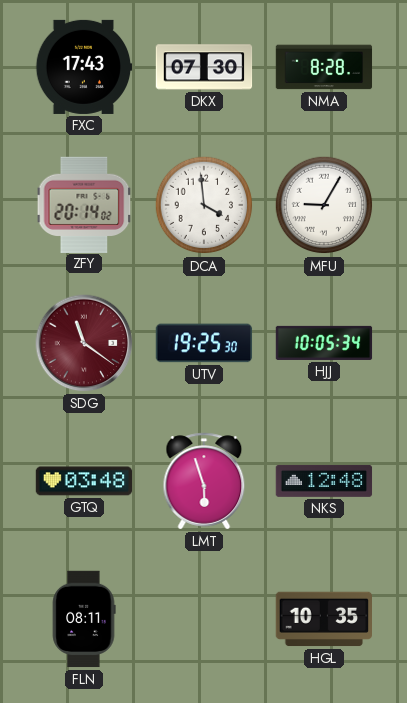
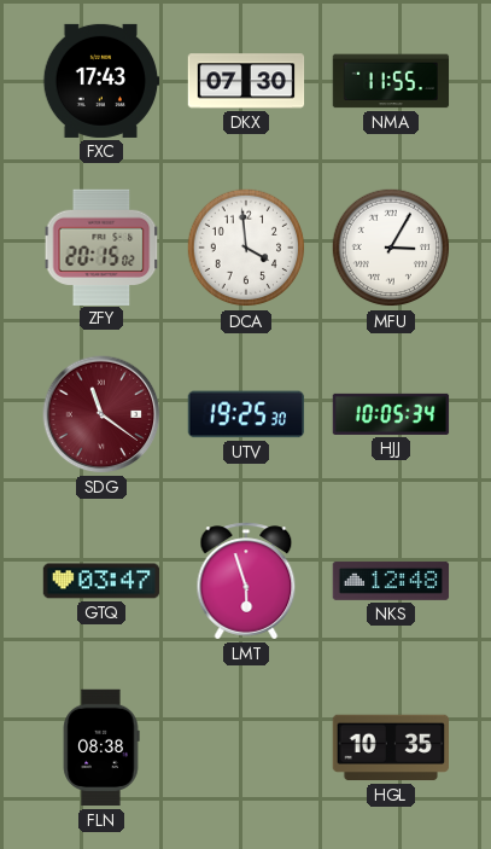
NMA: 8:28 -> 11:55 (391, 81)
ZFY: 20:14 -> 20:15 (101, 246)
MFU: 9:05 -> 3:05 (391, 248)
GTQ: 03:48 -> 03:47 (101, 581)
FLN: 08:11 -> 08:38 (101, 748)
